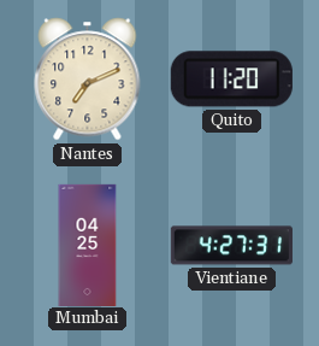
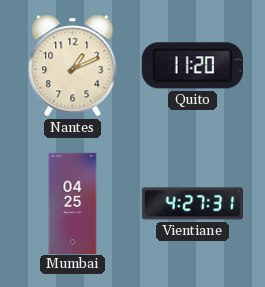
Nantes: 7:11 -> 1:11 (73, 66)
